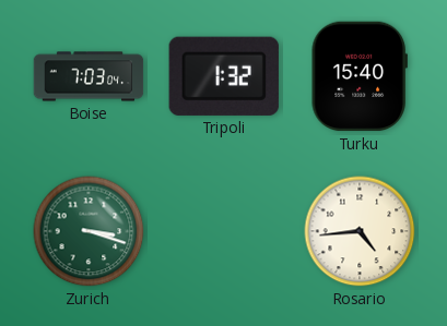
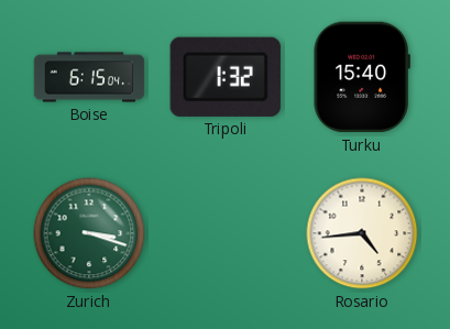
Boise: 7:03 -> 6:15 (89, 77)
